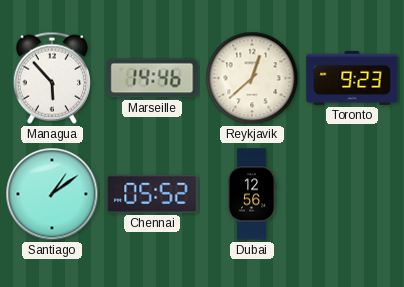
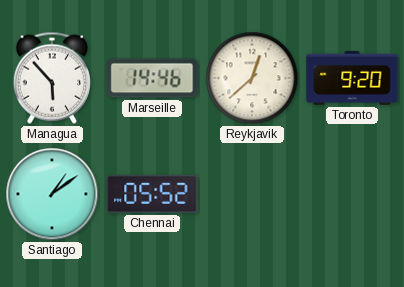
Toronto: 9:23 -> 9:20 (352, 78)
Dubai: 12:56 -> none (252, 194)
